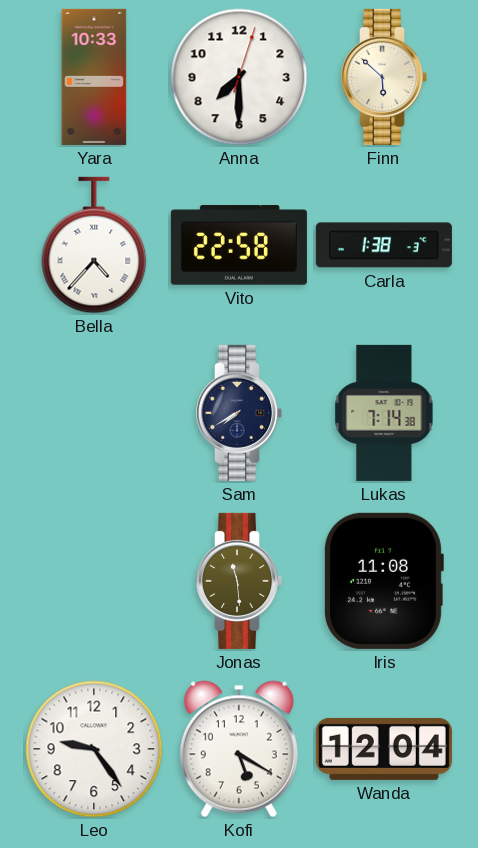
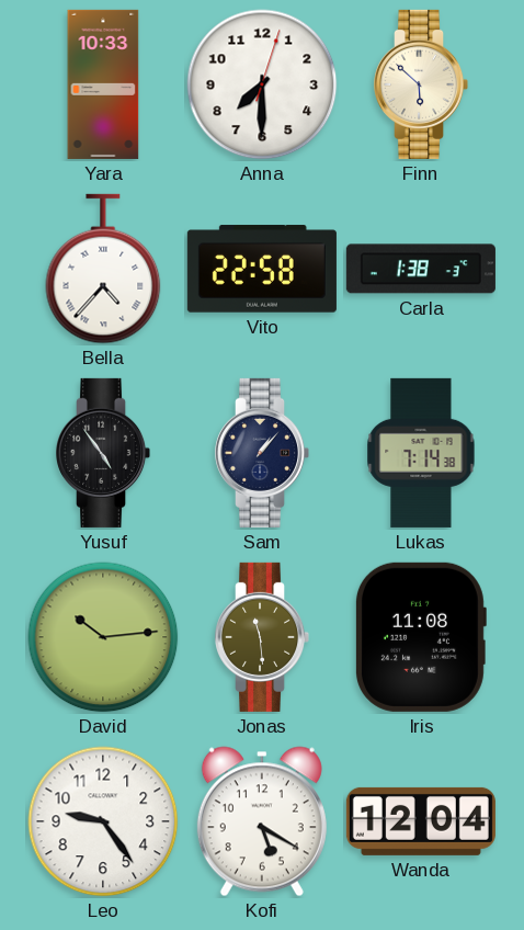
Yusuf: none -> 4:54 (104, 453)
Sam: 7:40 -> 1:07 (263, 453)
David: none -> 10:14 (103, 637)
